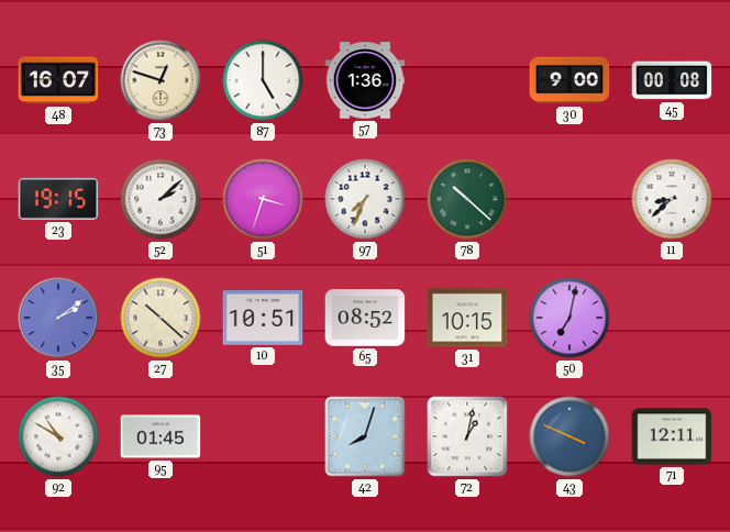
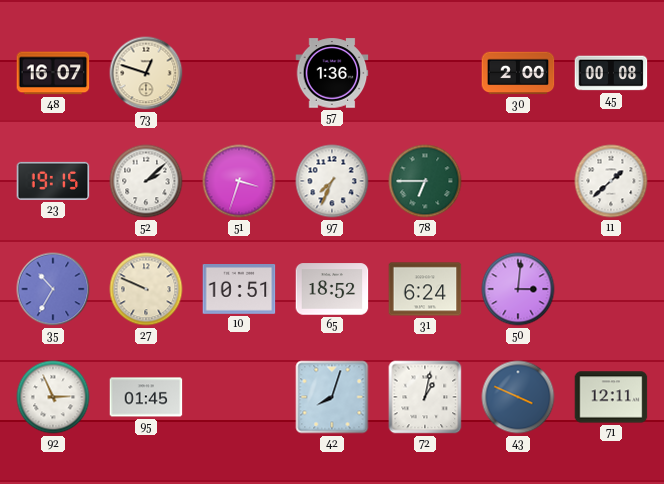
87: 5:00 -> none (263, 80)
30: 9:00 -> 2:00 (518, 73)
78: 10:22 -> 6:45 (425, 181)
11: 8:38 -> 1:38 (611, 181)
35: 2:09 -> 10:35 (53, 289)
27: 10:22 -> 9:49 (146, 289)
65: 08:52 -> 18:52 (332, 289)
31: 10:15 -> 6:24 (425, 289)
50: 7:02 -> 3:01 (518, 289)
92: 10:50 -> 2:56 (53, 397)
